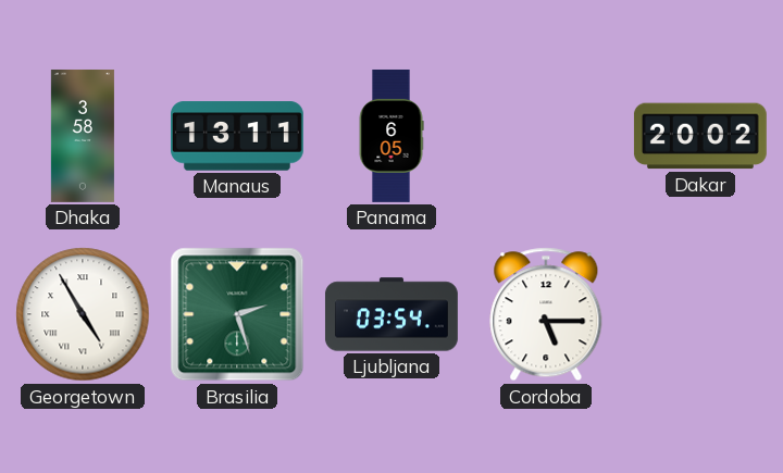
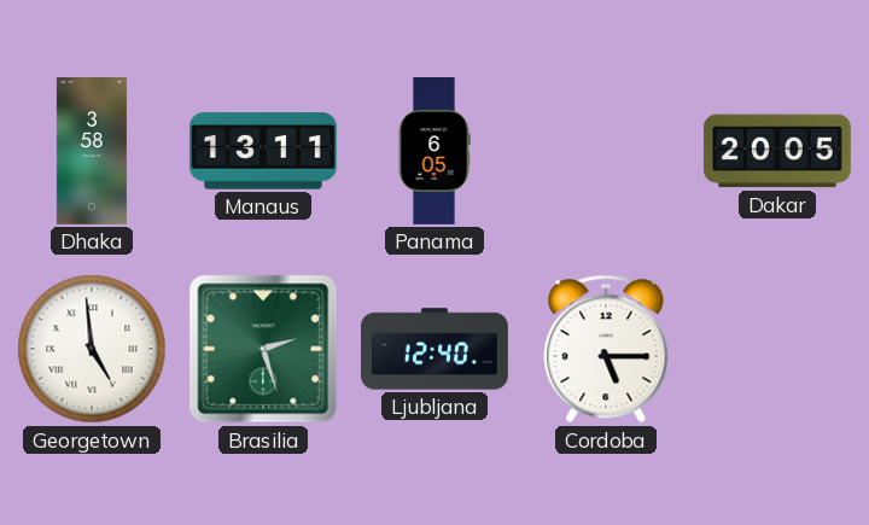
Dakar: 20:02 -> 20:05 (777, 151)
Georgetown: 4:55 -> 4:59 (92, 349)
Ljubljana: 03:54 -> 12:40 (434, 349)
